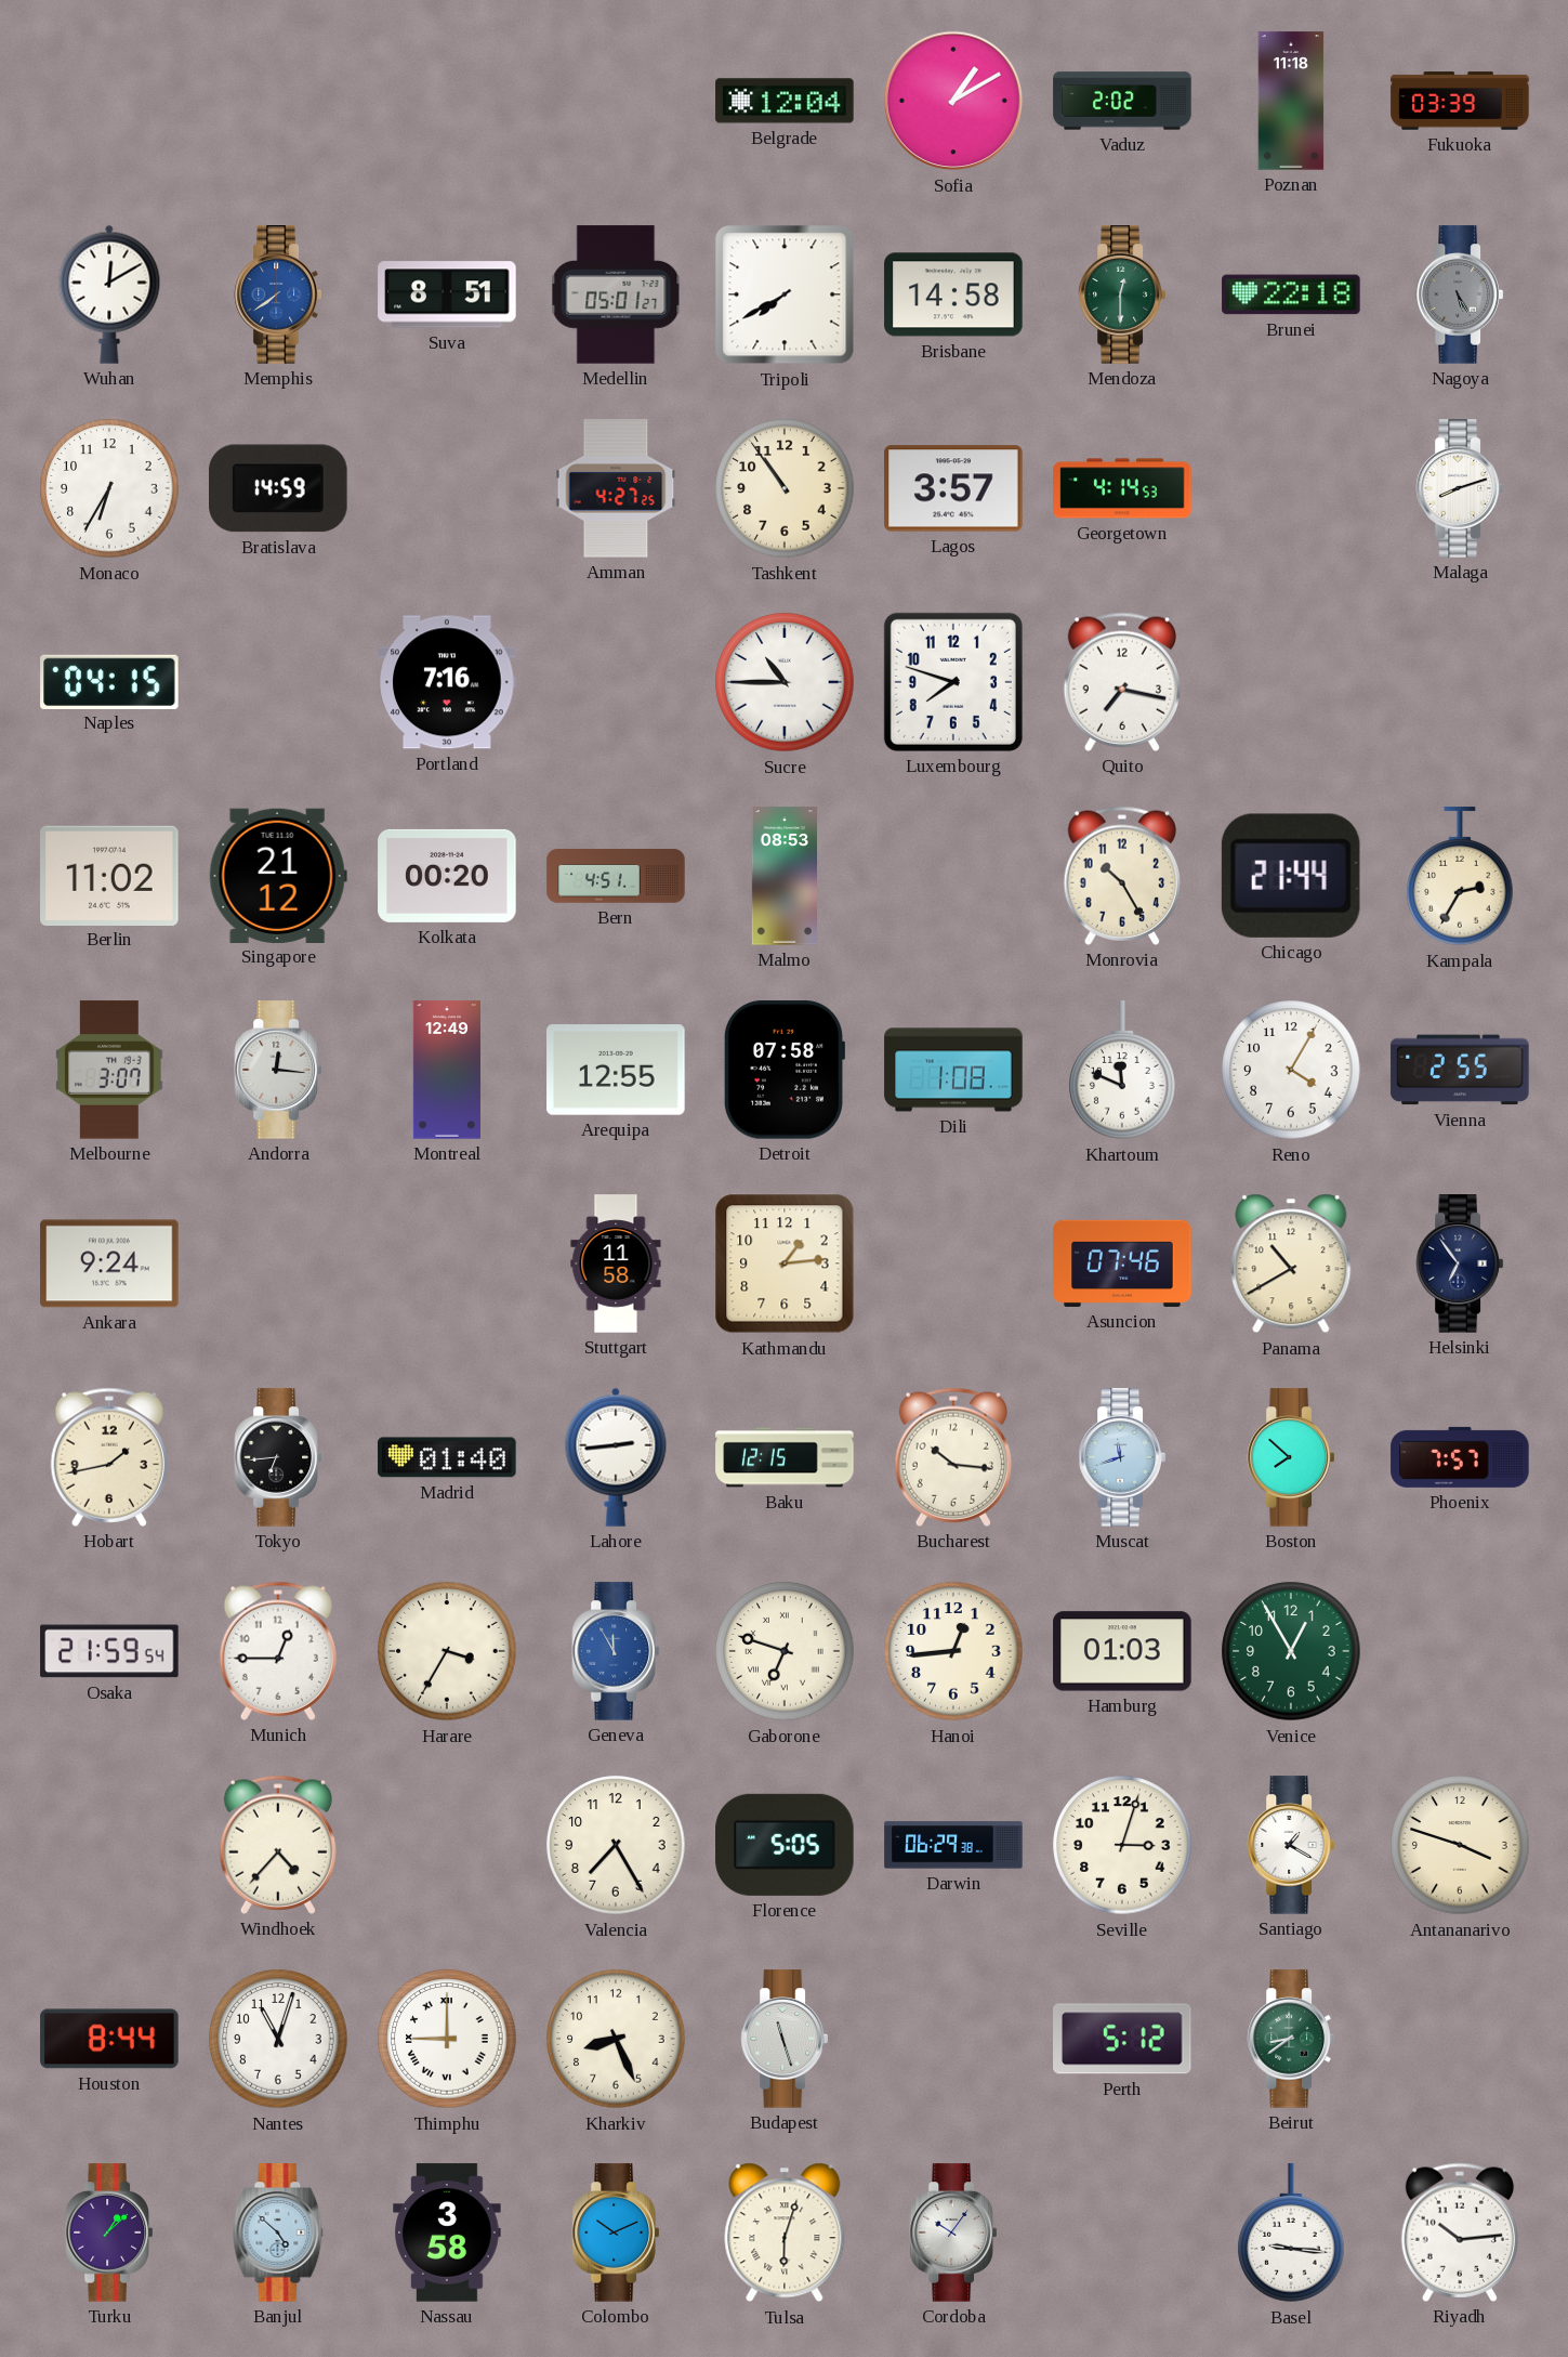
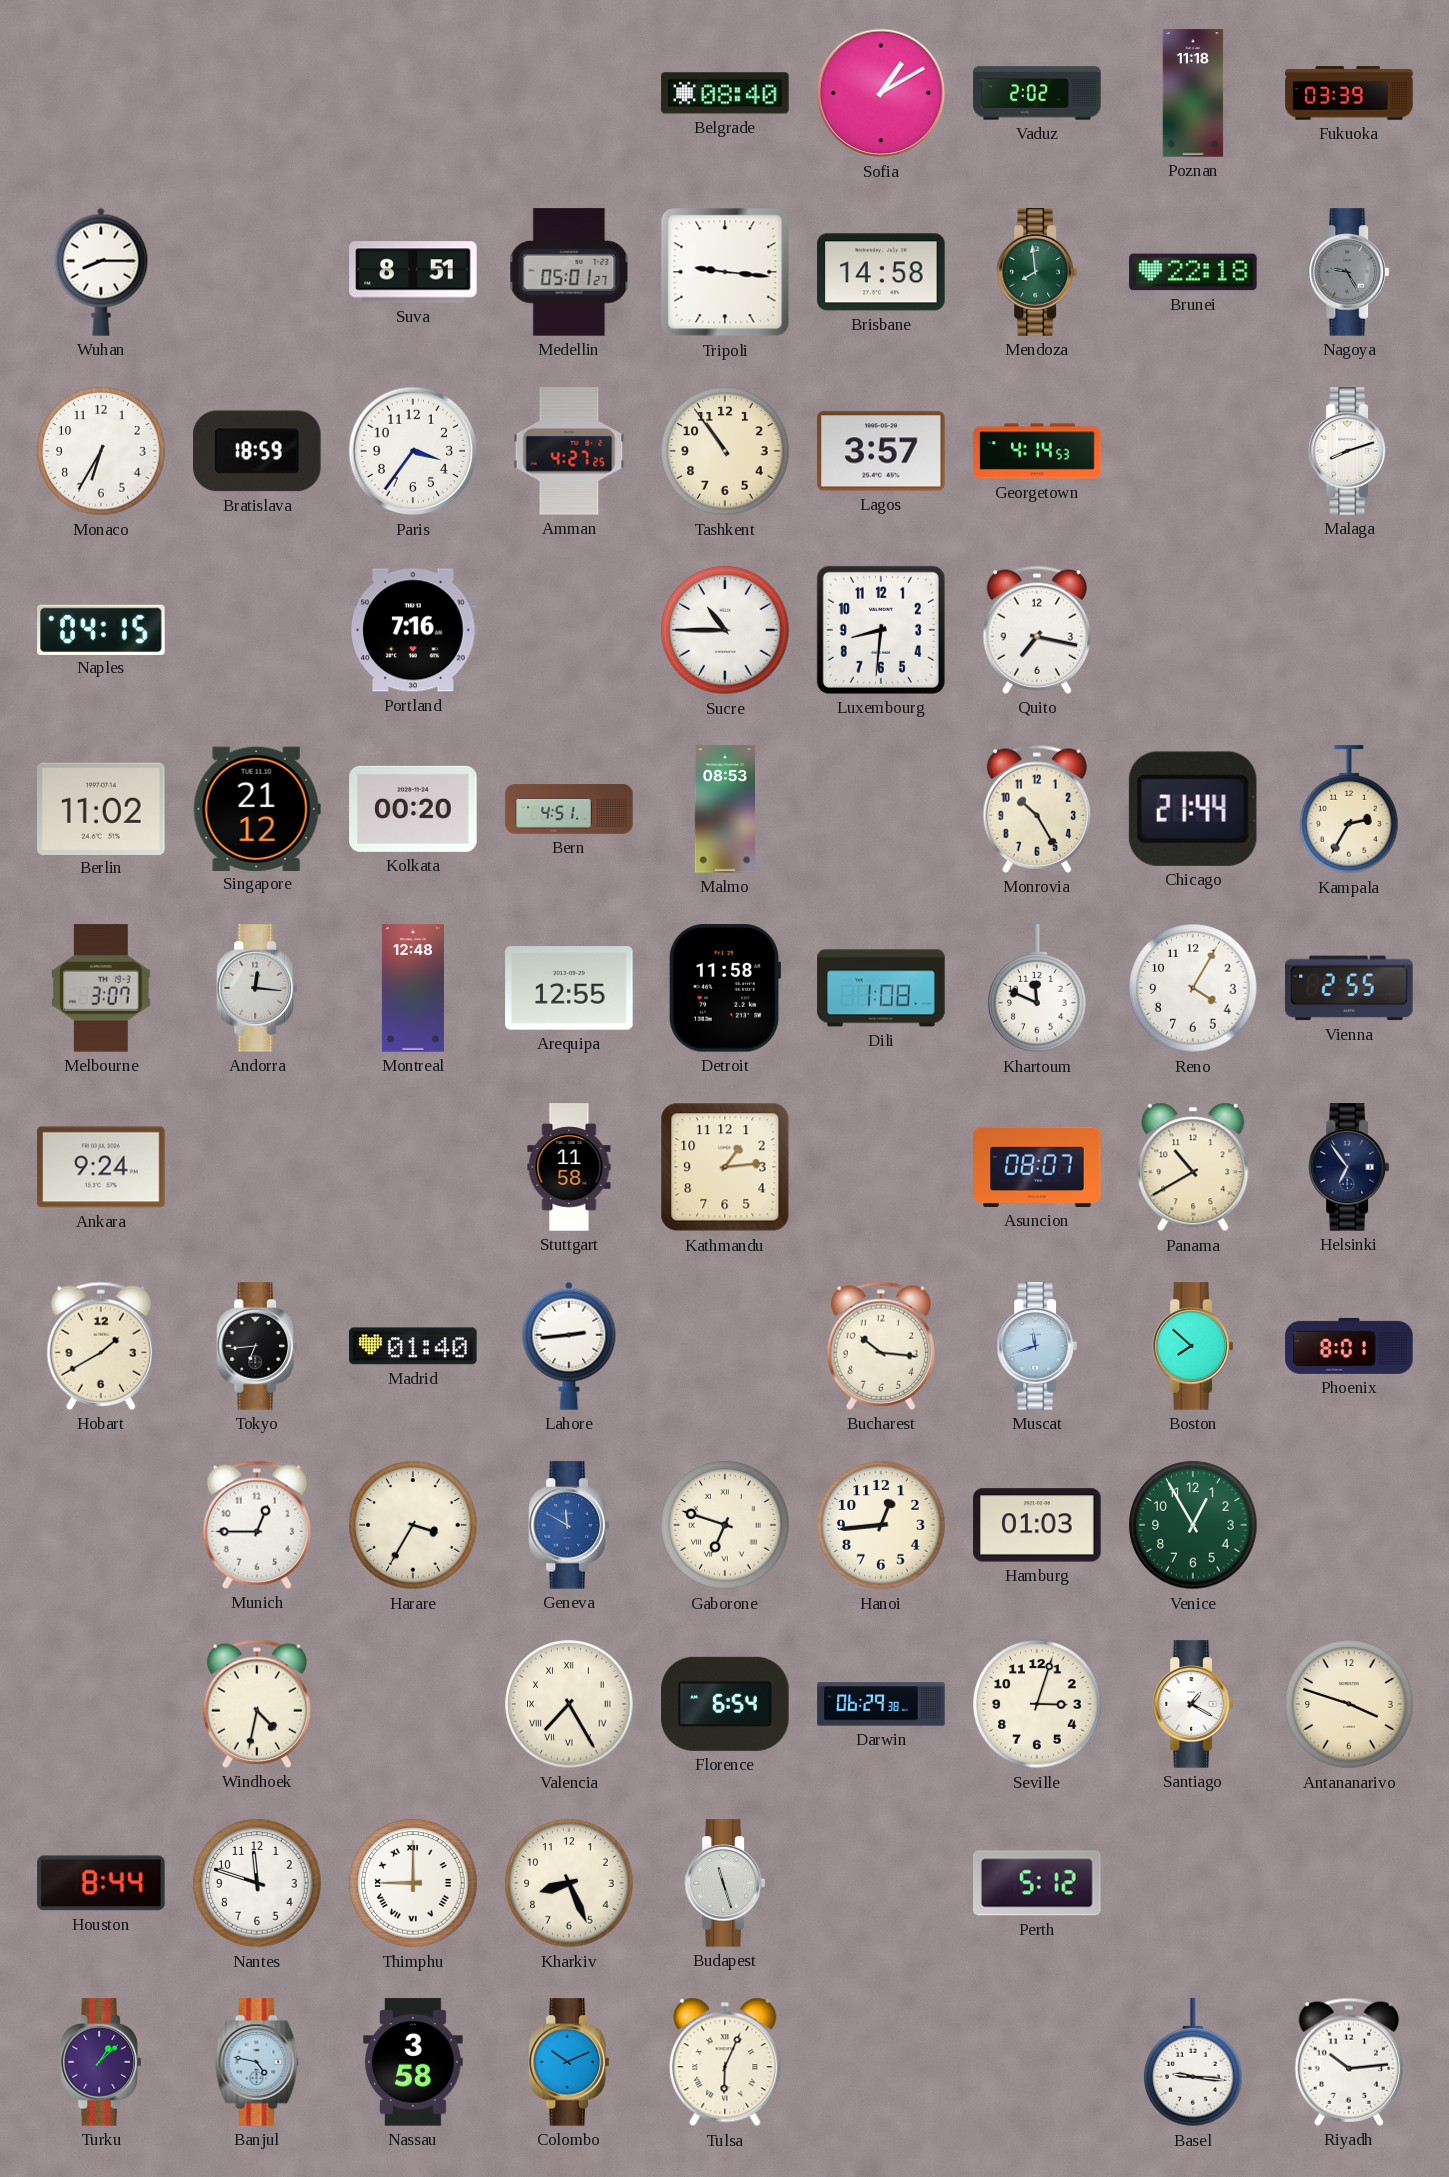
Belgrade: 12:04 -> 08:40 (725, 93)
Wuhan: 12:10 -> 8:15 (101, 272)
Memphis: 7:39 -> none (277, 294)
Tripoli: 7:40 -> 9:16 (725, 272)
Mendoza: 12:30 -> 7:59 (1036, 272)
Nagoya: 5:25 -> 9:25 (1348, 272)
Bratislava: 14:59 -> 18:59 (258, 451)
Paris: none -> 3:36 (413, 451)
Luxembourg: 7:48 -> 8:31 (881, 630)
Montreal: 12:49 -> 12:48 (413, 988)
Detroit: 07:58 -> 11:58 (724, 988)
Asuncion: 07:46 -> 08:07 (1037, 1167)
Hobart: 1:43 -> 1:40 (100, 1346)
Baku: 12:15 -> none (785, 1457)
Phoenix: 7:57 -> 8:01 (1349, 1346)
Osaka: 21:59 -> none (109, 1651)
Geneva: 11:55 -> 11:50 (568, 1525)
Windhoek: 4:37 -> 4:32 (256, 1704)
Valencia numerals: Arabic -> Roman (569, 1704)
Florence: 5:05 -> 6:54 (725, 1704)
Nantes: 11:03 -> 11:48 (257, 1883)
Beirut: 8:39 -> none (1290, 2039)
Banjul: 4:52 -> 4:47 (257, 2062)
Tulsa: 6:03 -> 6:04 (725, 2062)
Cordoba: 10:06 -> none (952, 2232)
